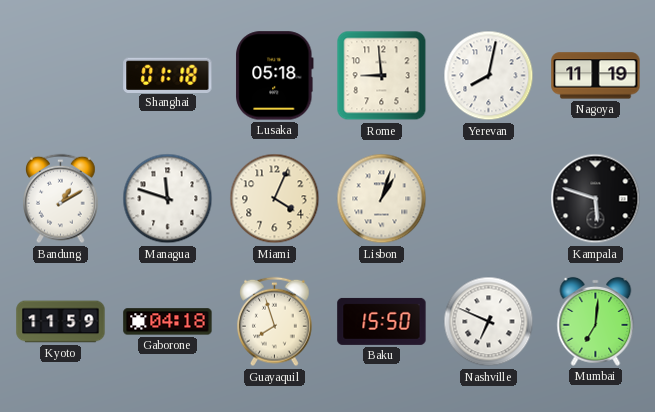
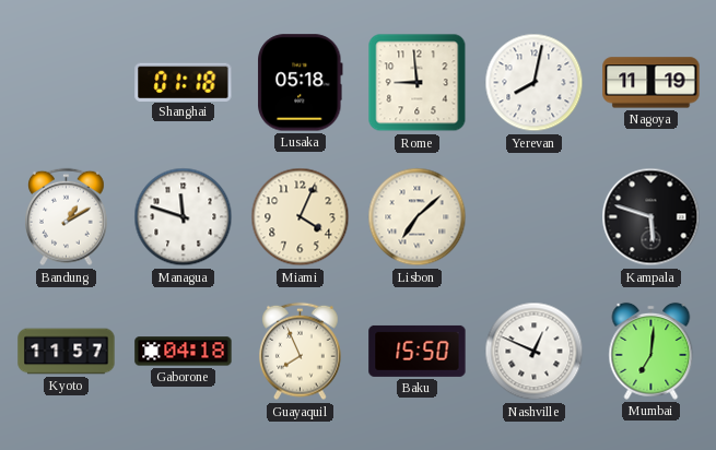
Lisbon: 1:03 -> 7:08 (418, 217)
Kyoto: 11:59 -> 11:57 (67, 352)
Guayaquil: 7:57 -> 7:56 (301, 352)
Nashville: 6:49 -> 12:49 (535, 352)
